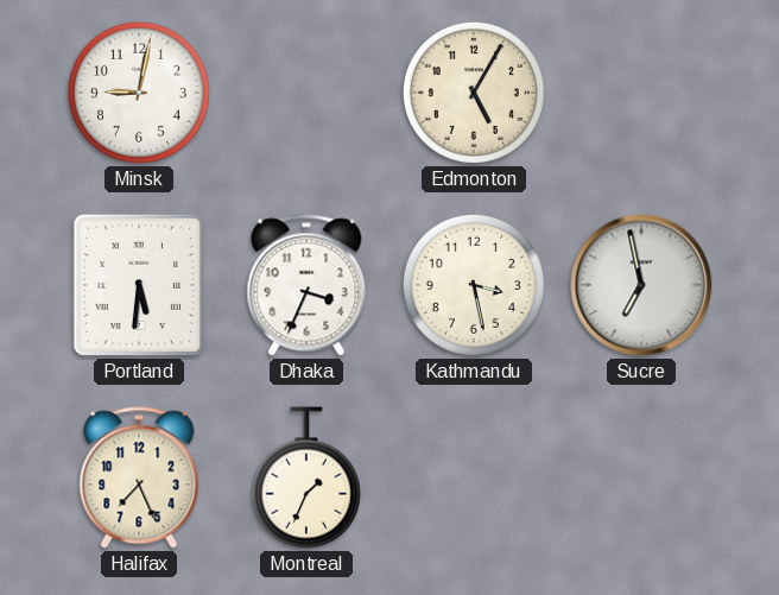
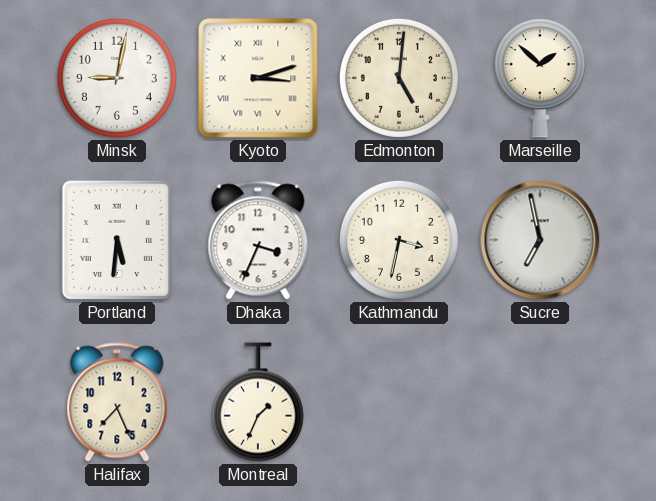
Kyoto: none -> 3:12 (258, 78)
Edmonton: 5:05 -> 5:01 (399, 78)
Marseille: none -> 1:52 (540, 78)
Kathmandu: 3:28 -> 3:32 (399, 240)
